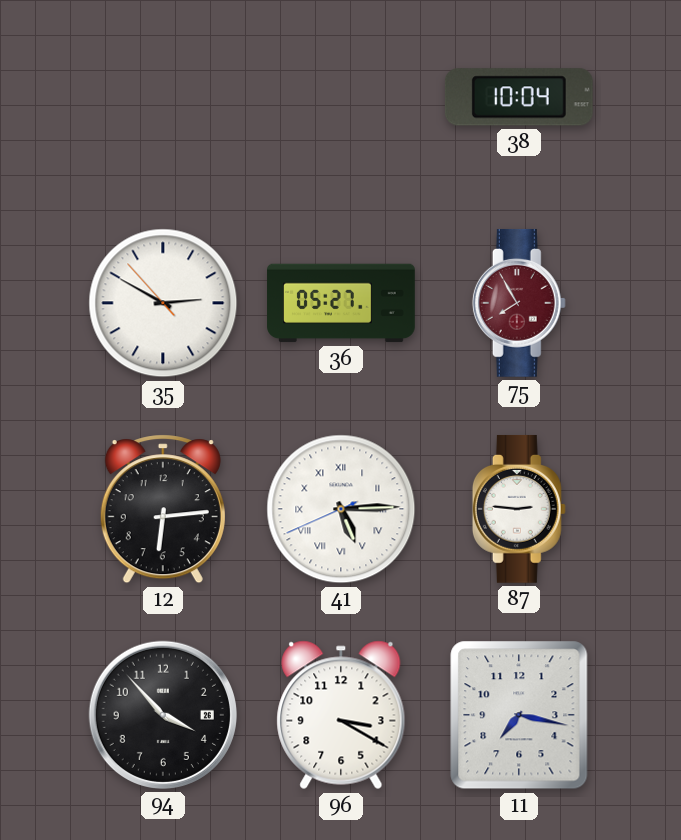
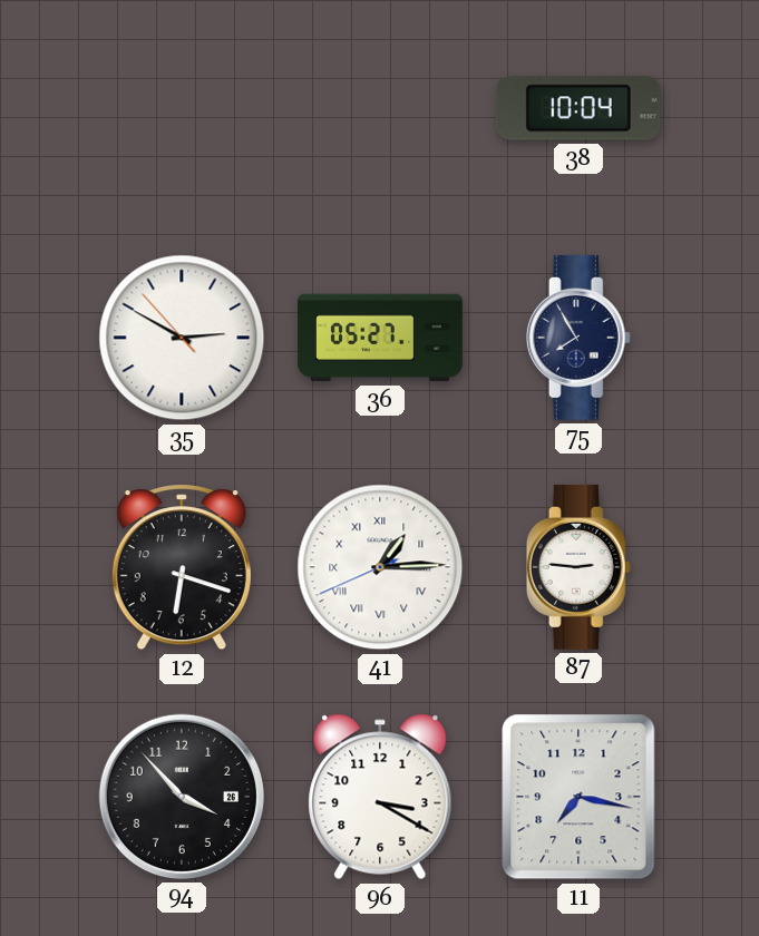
75 dial: burgundy -> navy (578, 338)
12: 6:14 -> 6:18 (182, 567)
41: 5:14 -> 1:14 (380, 567)
